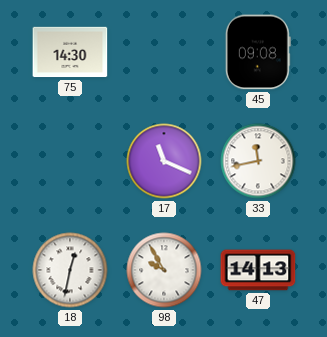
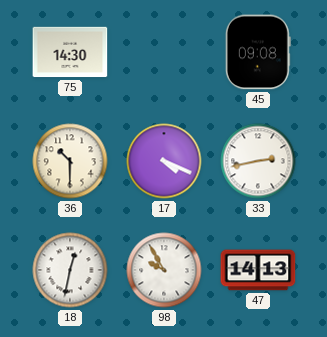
36: none -> 10:30 (70, 161)
17: 11:19 -> 4:19 (164, 161)
33: 11:43 -> 2:43 (258, 161)
